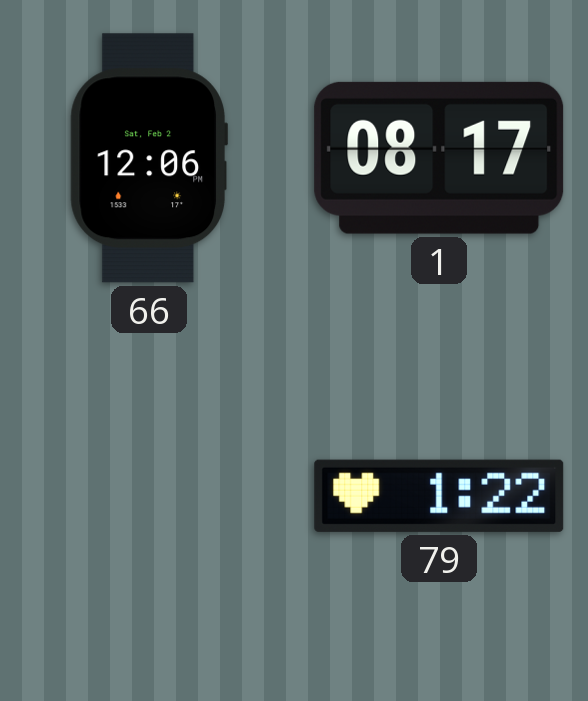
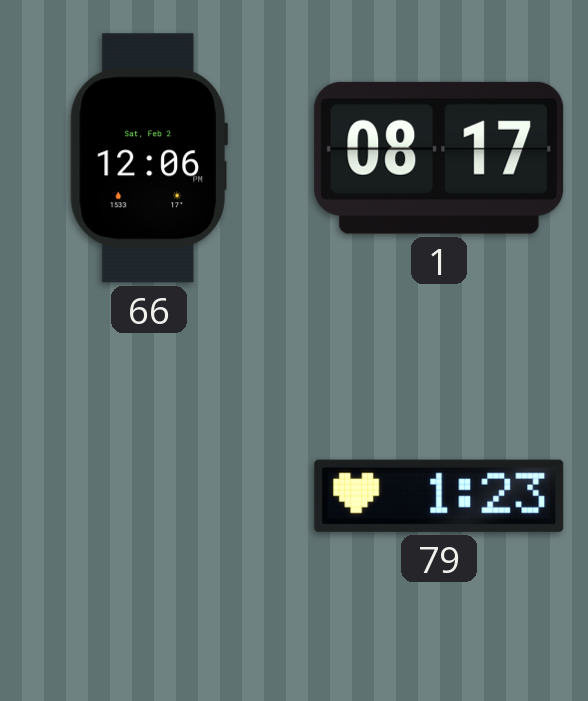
79: 1:22 -> 1:23 (439, 496)
